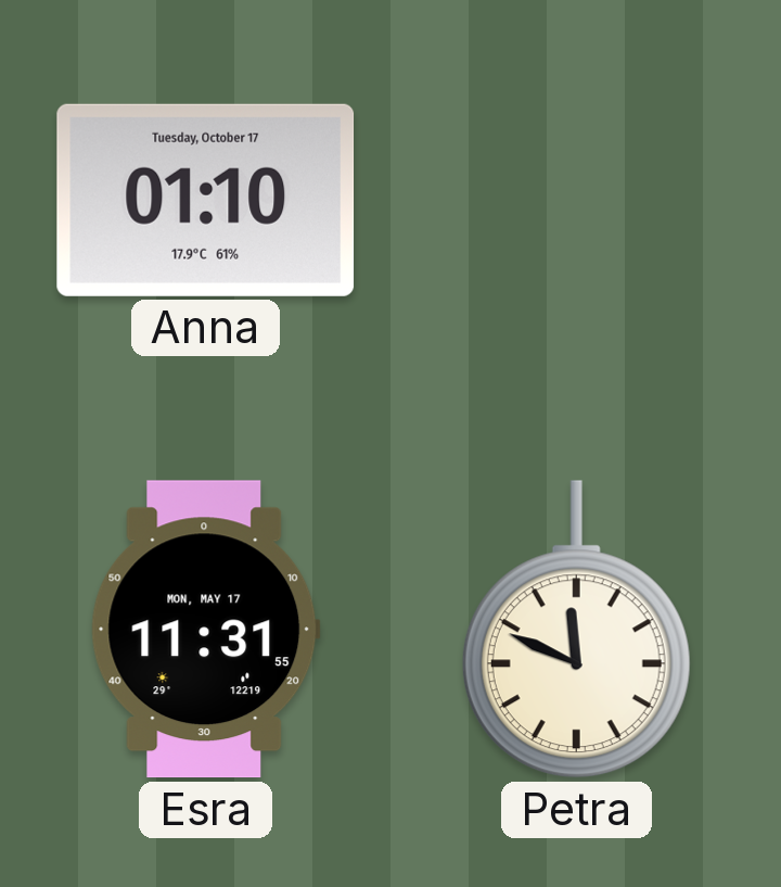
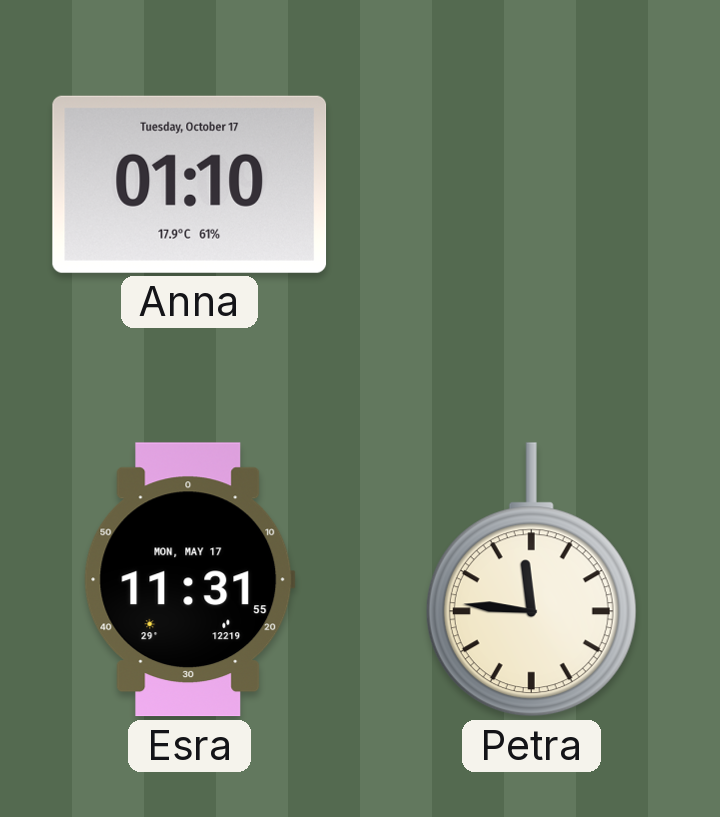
Petra: 11:49 -> 11:46 (531, 580)
